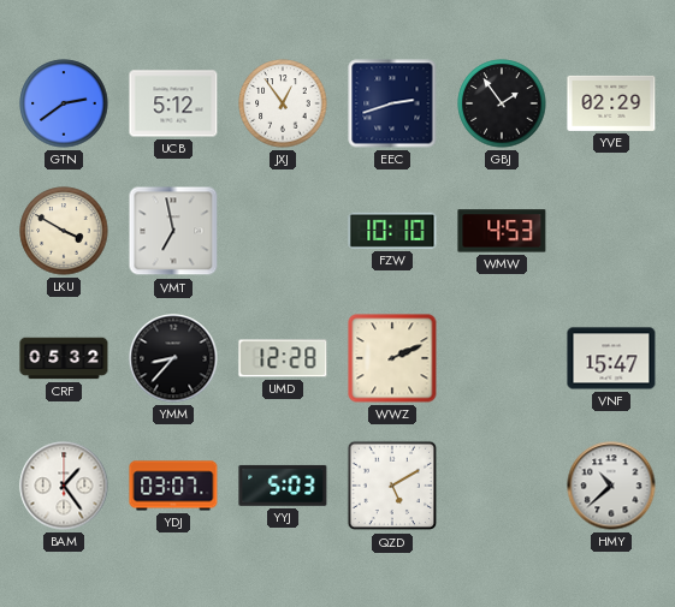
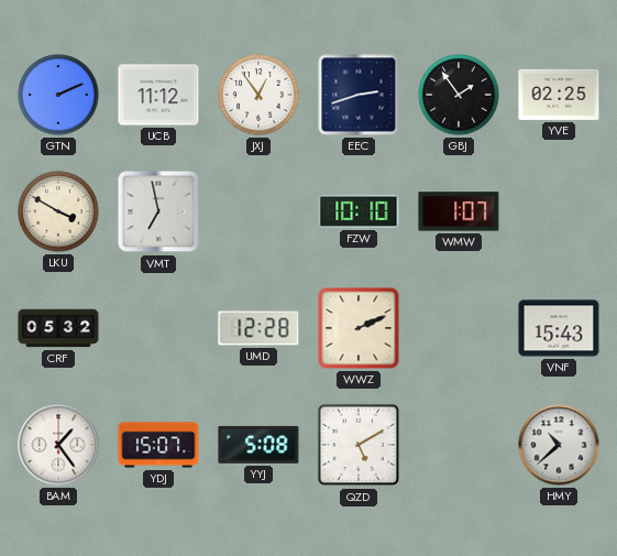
GTN: 2:39 -> 2:11 (58, 95)
UCB: 5:12 -> 11:12 (158, 95)
YVE: 02:29 -> 02:25 (559, 95)
WMW: 4:53 -> 1:07 (459, 211)
YMM: 8:37 -> none (173, 358)
VNF: 15:47 -> 15:43 (559, 328)
YDJ: 03:07 -> 15:07 (158, 445)
YYJ: 5:03 -> 5:08 (258, 445)
